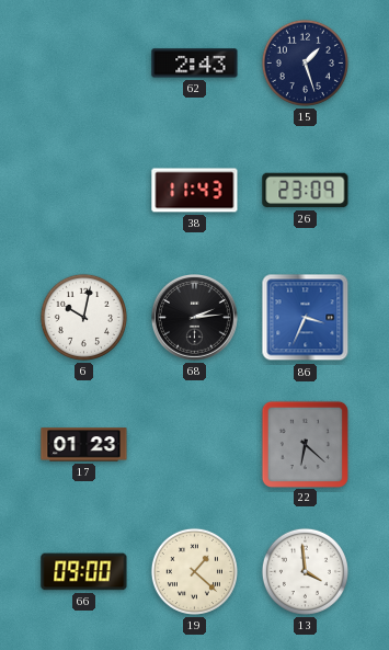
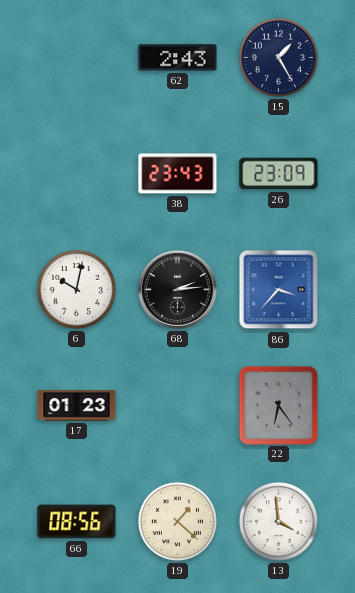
15: 1:27 -> 1:25 (278, 57)
38: 11:43 -> 23:43 (178, 174)
86: 3:34 -> 3:37 (279, 290)
22: 6:22 -> 6:24 (278, 405)
66: 09:00 -> 08:56 (77, 522)
